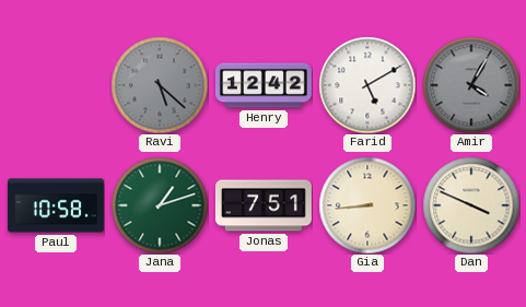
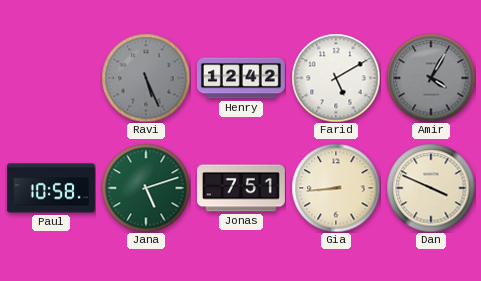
Ravi: 5:22 -> 5:26 (146, 78)
Jana: 1:12 -> 5:12 (146, 188)
